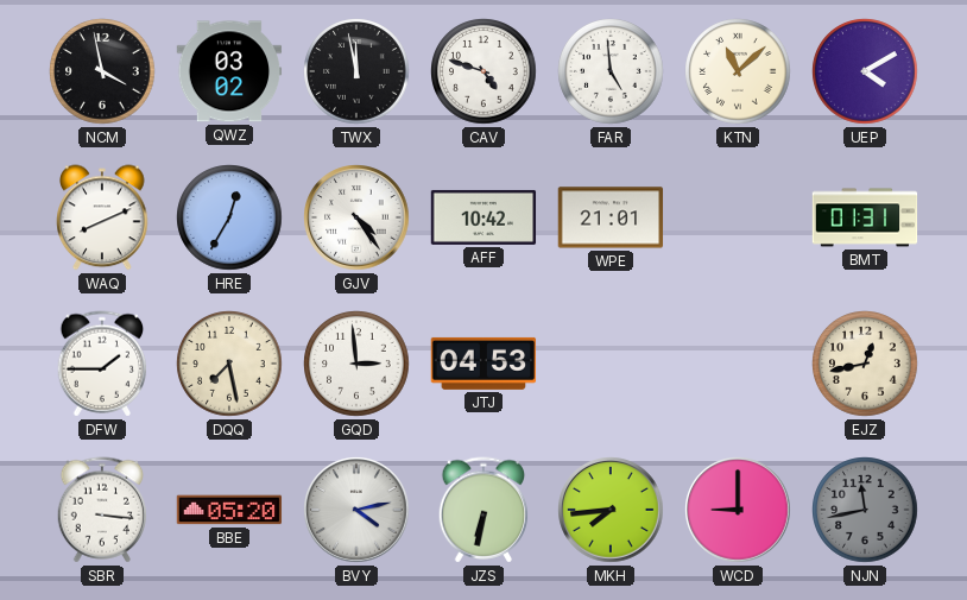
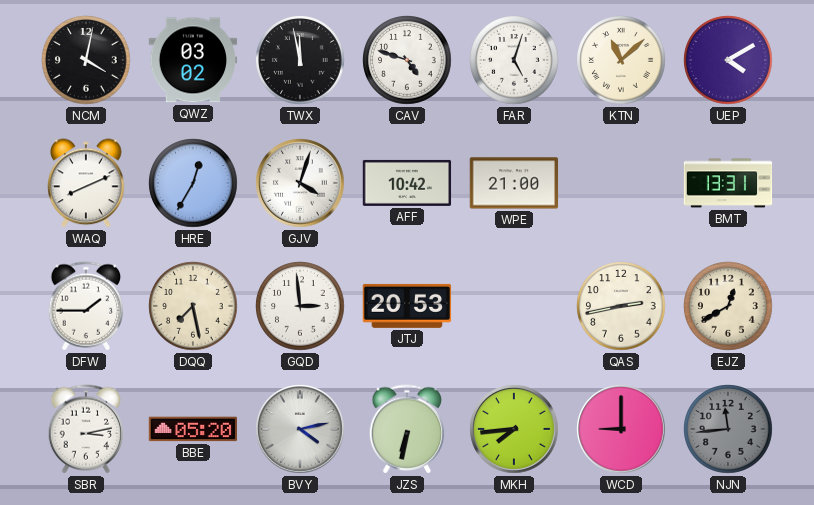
NCM: 3:58 -> 4:02 (86, 60)
FAR: 4:59 -> 5:03 (514, 60)
GJV: 4:24 -> 4:03 (300, 183)
WPE: 21:01 -> 21:00 (514, 183)
BMT: 01:31 -> 13:31 (728, 183)
JTJ: 04:53 -> 20:53 (407, 306)
QAS: none -> 2:43 (621, 306)
EJZ: 12:43 -> 12:40 (728, 306)
SBR: 3:16 -> 3:13 (86, 429)
NJN: 11:43 -> 11:44 (728, 429)
